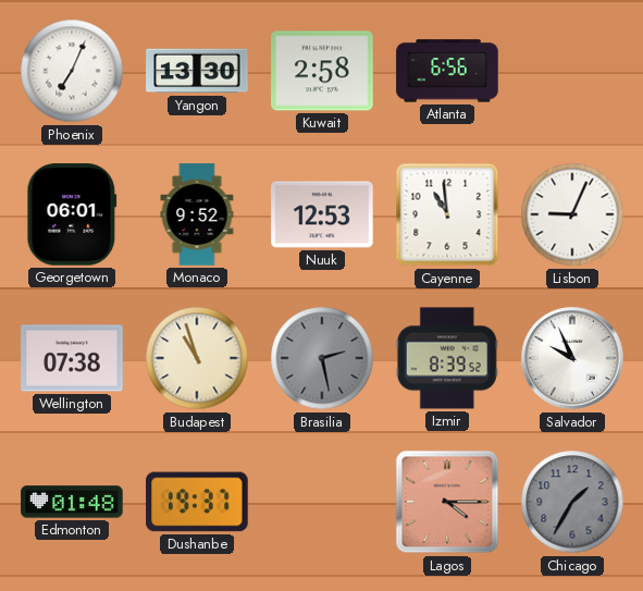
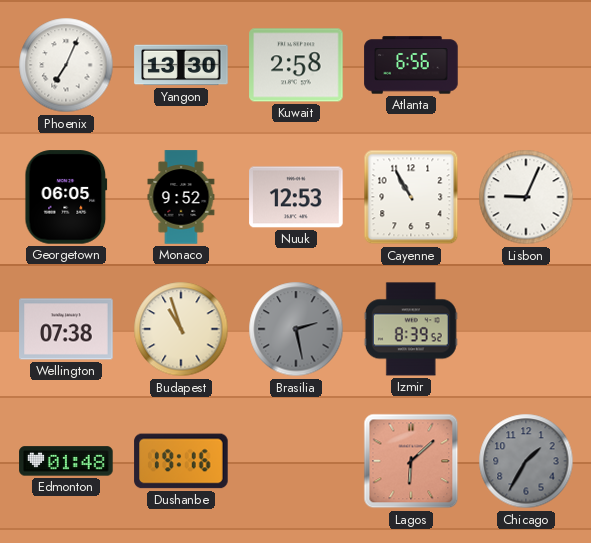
Georgetown: 06:01 -> 06:05 (66, 197)
Cayenne: 10:59 -> 10:55 (411, 197)
Salvador: 9:56 -> none (572, 358)
Dushanbe: 19:37 -> 19:16 (181, 461)
Lagos: 4:15 -> 6:08 (411, 461)
